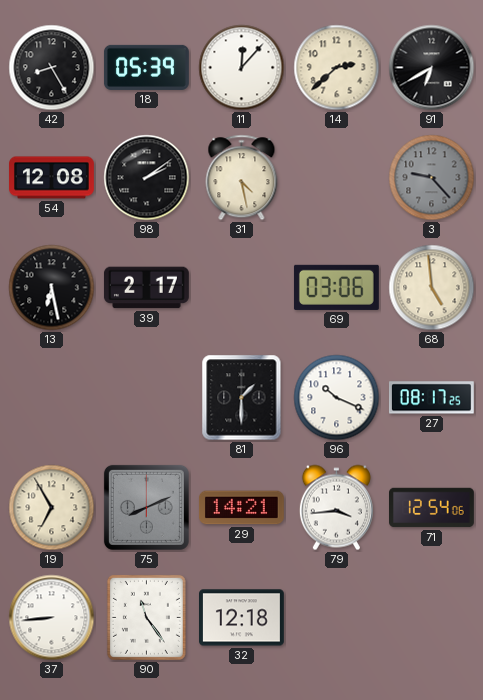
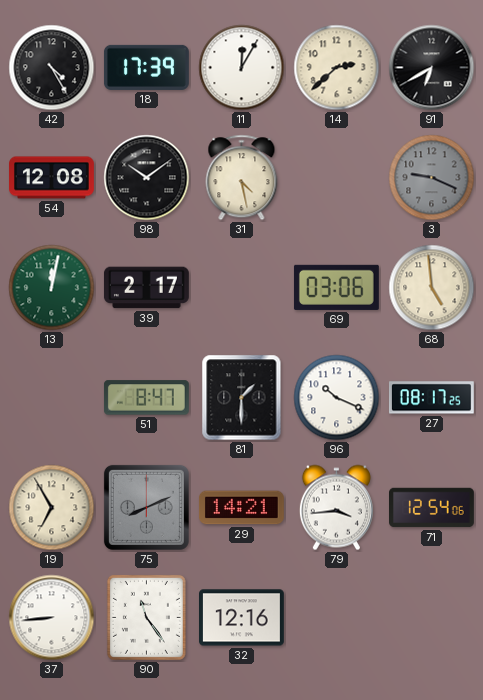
42: 8:25 -> 4:25 (52, 68)
18: 05:39 -> 17:39 (147, 67)
11: 12:07 -> 12:05 (242, 68)
98: 2:09 -> 10:09 (147, 178)
3: 9:23 -> 9:19 (432, 178)
13: 6:28 -> 12:02 (52, 288)
13 dial: black -> green (52, 288)
51: none -> 8:47 (146, 398)
32: 12:18 -> 12:16 (242, 618)
